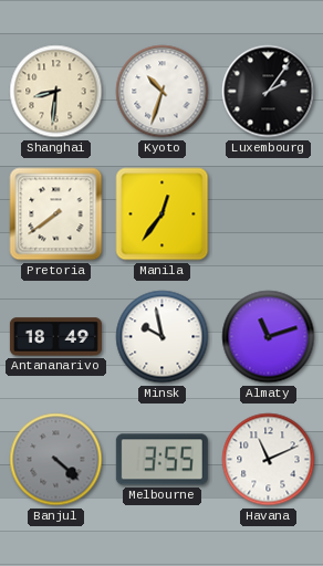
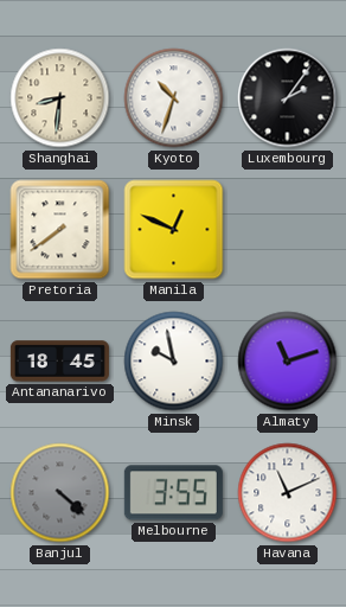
Manila: 12:36 -> 12:49 (174, 230)
Antananarivo: 18:49 -> 18:45 (59, 362)
